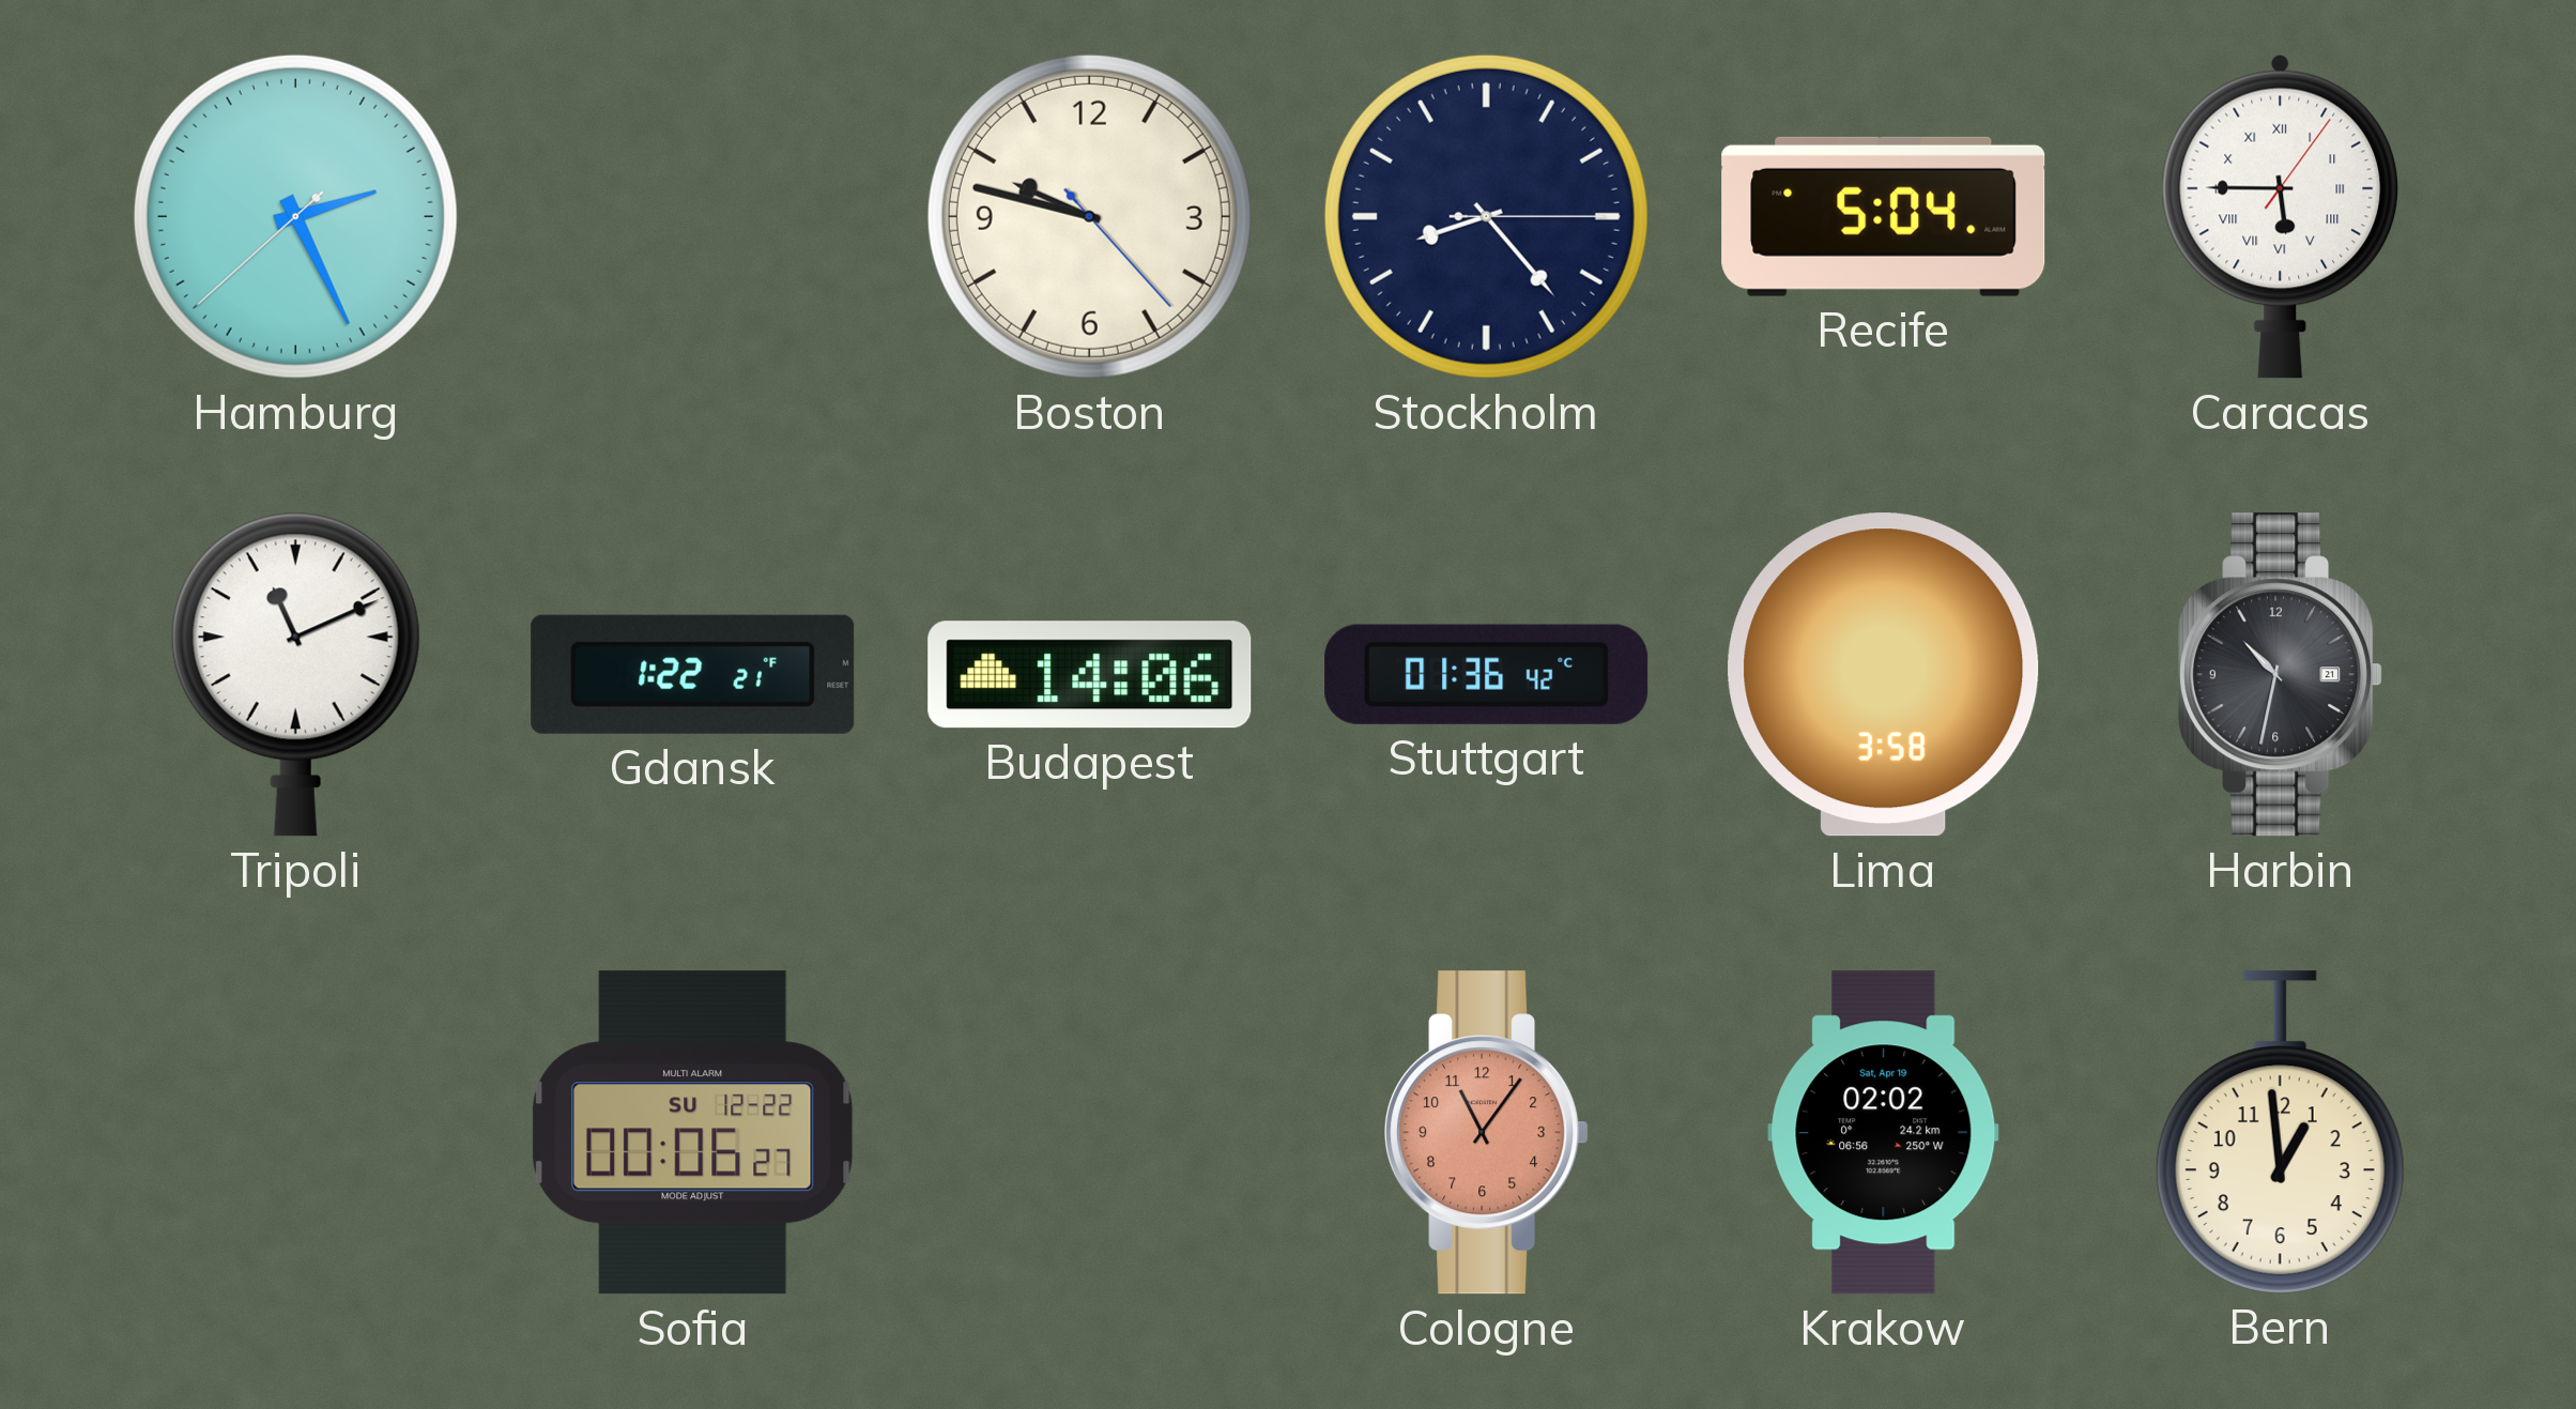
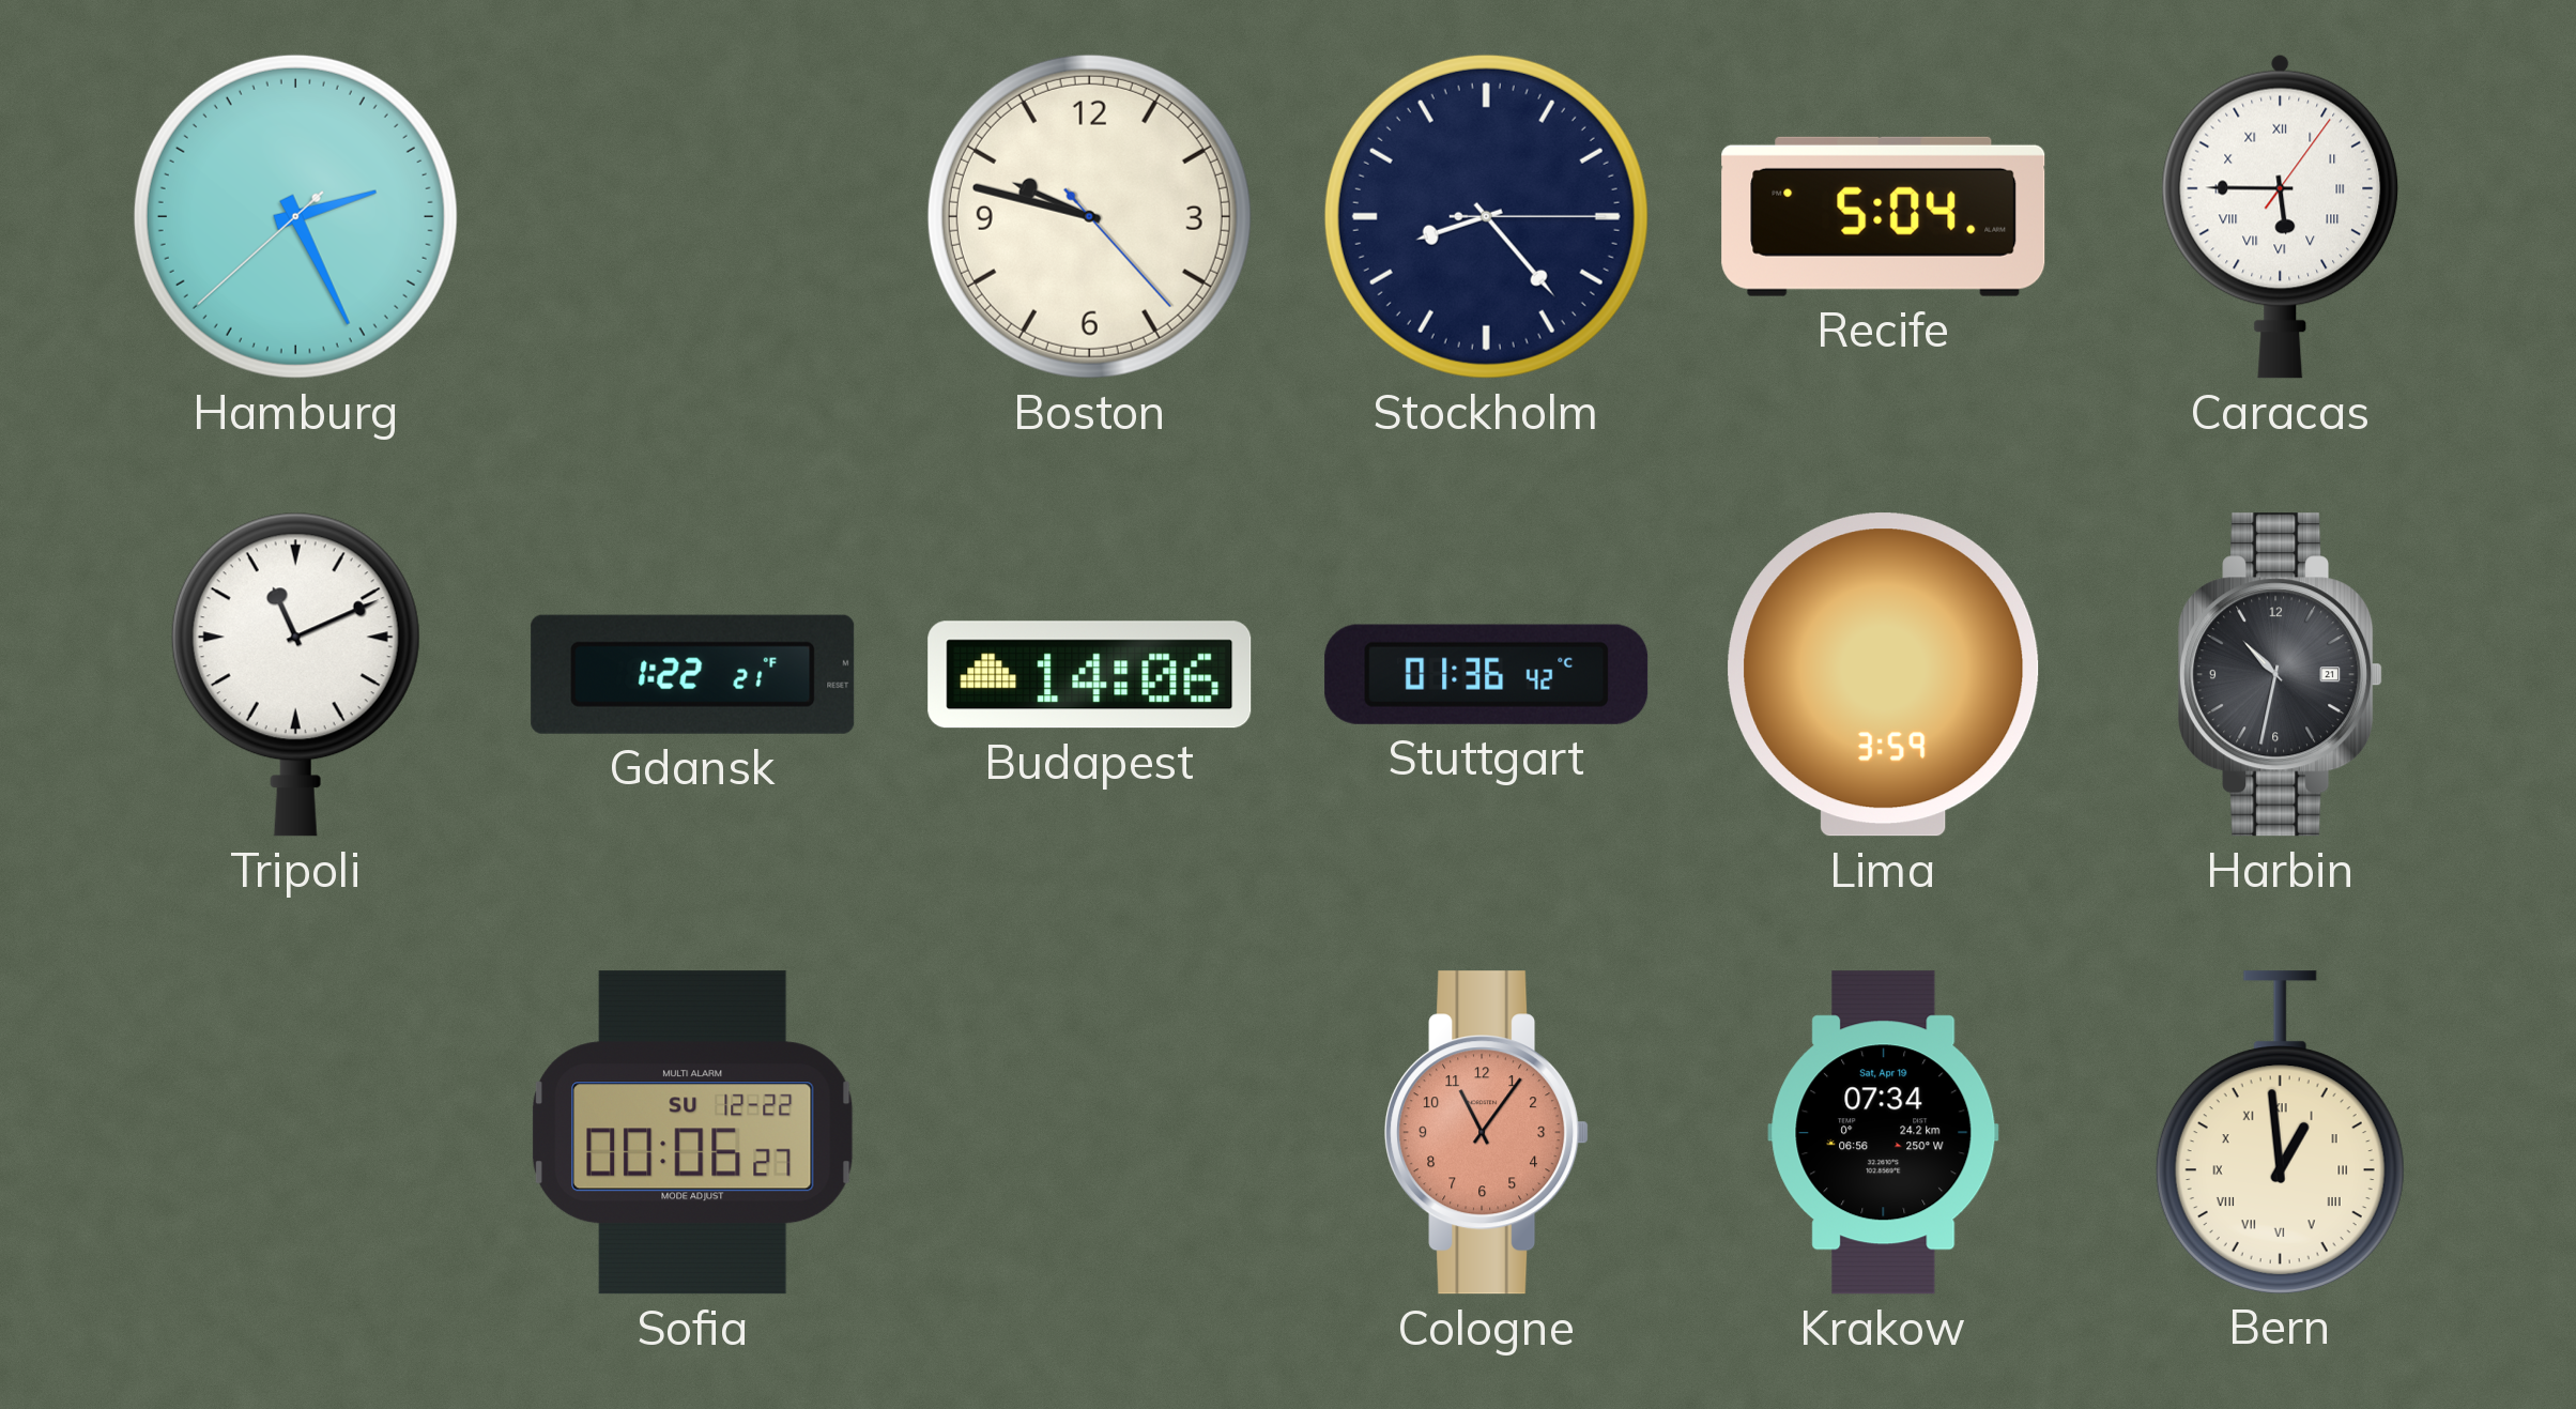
Lima: 3:58 -> 3:59 (1884, 675)
Krakow: 02:02 -> 07:34 (1884, 1133)
Bern numerals: Arabic -> Roman (2280, 1132)
